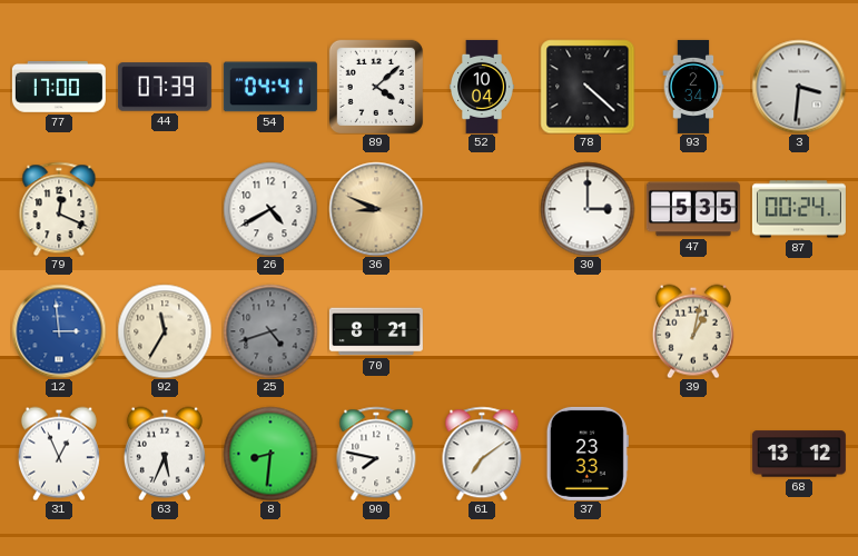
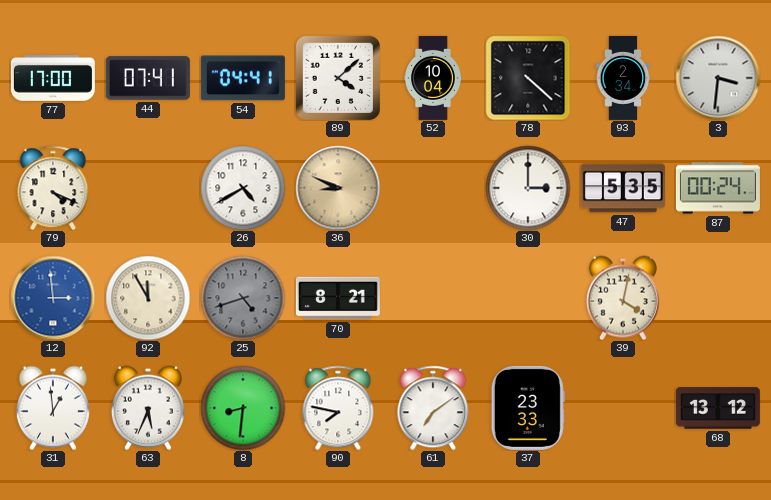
44: 07:39 -> 07:41 (148, 78)
79: 12:19 -> 4:19 (53, 188)
92: 11:35 -> 11:55 (148, 298)
39: 1:02 -> 4:02 (623, 298)
31: 12:56 -> 12:59 (53, 408)
